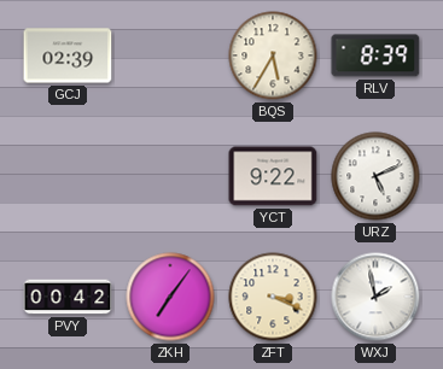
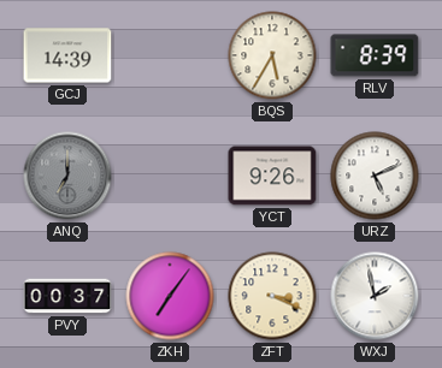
GCJ: 02:39 -> 14:39 (67, 55)
ANQ: none -> 7:00 (67, 176)
YCT: 9:22 -> 9:26 (272, 176)
PVY: 00:42 -> 00:37 (67, 296)
